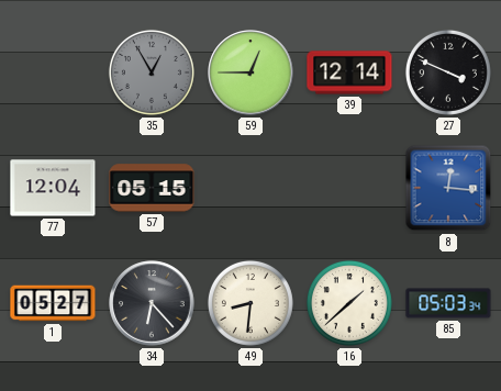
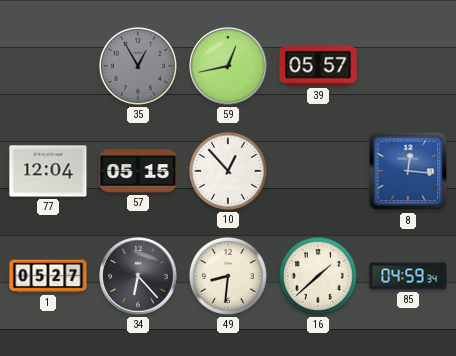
59: 12:45 -> 12:43 (228, 66)
39: 12:14 -> 05:57 (318, 66)
27: 3:49 -> none (448, 72)
10: none -> 12:53 (228, 171)
85: 05:03 -> 04:59 (408, 276)
